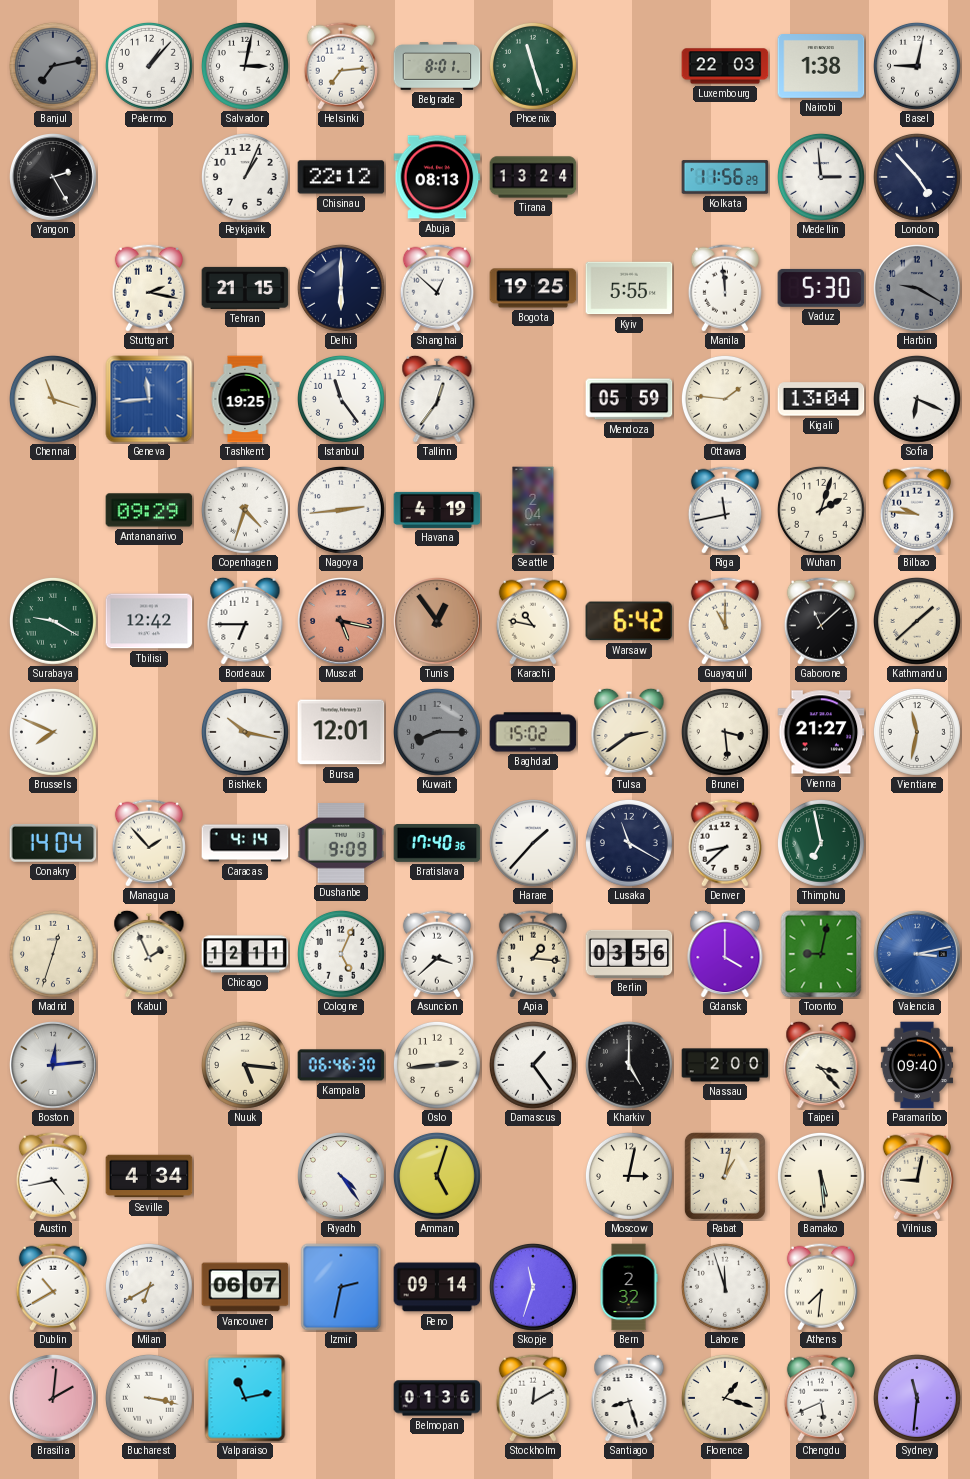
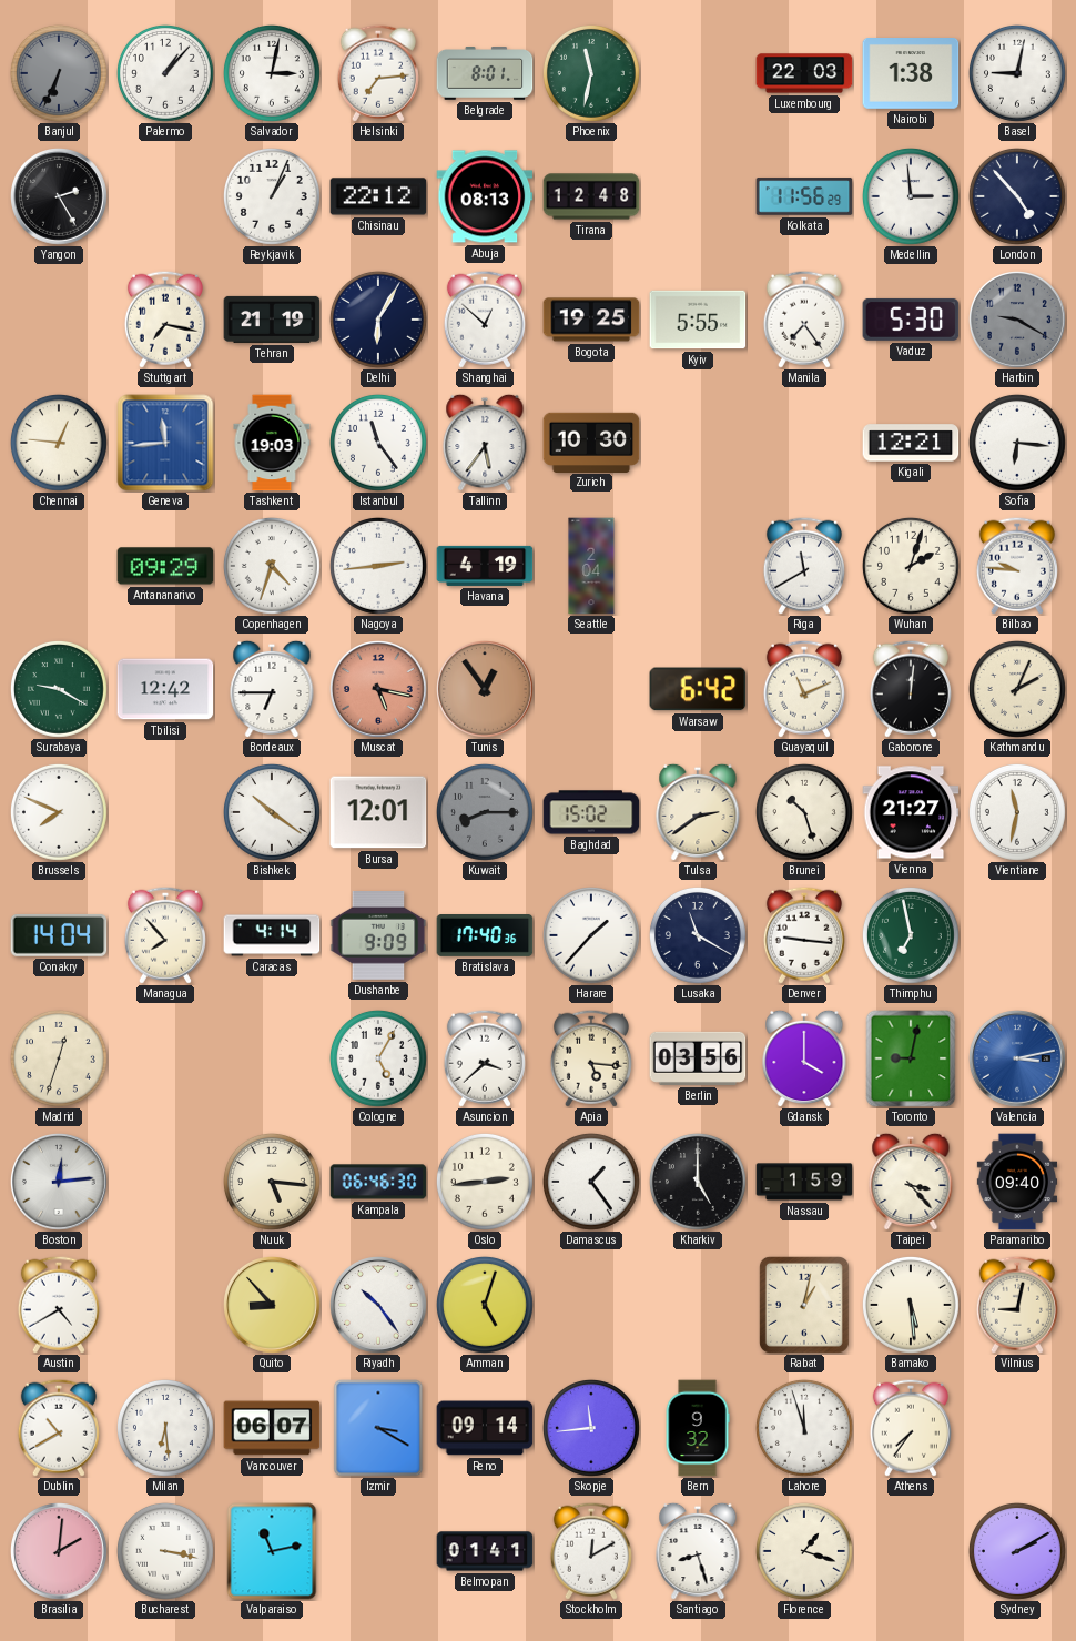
Banjul: 7:13 -> 6:34 (59, 73)
Phoenix: 11:27 -> 11:32 (591, 73)
Tirana: 13:24 -> 12:48 (591, 196)
Stuttgart: 2:17 -> 7:17 (165, 320)
Tehran: 21:15 -> 21:19 (272, 320)
Delhi: 6:00 -> 6:05 (378, 320)
Manila: 11:59 -> 7:24 (804, 320)
Chennai: 11:18 -> 12:46 (59, 443)
Tashkent: 19:25 -> 19:03 (272, 443)
Tallinn: 12:36 -> 5:36 (485, 443)
Zurich: none -> 10:30 (591, 442)
Mendoza: 05:59 -> none (629, 399)
Ottawa: 1:46 -> none (725, 399)
Kigali: 13:04 -> 12:21 (911, 443)
Sofia: 6:19 -> 6:16 (1017, 443)
Riga: 11:43 -> 11:40 (804, 566)
Karachi: 10:47 -> none (533, 621)
Guayaquil: 11:00 -> 11:11 (804, 689)
Gaborone: 11:08 -> 12:01 (911, 689)
Kathmandu: 1:38 -> 2:04 (1017, 689)
Bishkek: 10:17 -> 10:21 (272, 812)
Brunei: 3:29 -> 10:27 (804, 812)
Managua: 1:53 -> 7:53 (165, 935)
Denver: 8:38 -> 9:16 (804, 935)
Kabul: 1:56 -> none (149, 954)
Chicago: 12:11 -> none (245, 954)
Cologne: 5:04 -> 5:05 (378, 1058)
Apia: 1:16 -> 5:16 (591, 1058)
Nassau: 2:00 -> 1:59 (804, 1182)
Austin: 4:43 -> 4:40 (59, 1305)
Seville: 4:34 -> none (149, 1176)
Quito: none -> 8:53 (273, 1306)
Riyadh: 4:24 -> 10:24 (379, 1306)
Moscow: 3:02 -> none (629, 1176)
Milan: 6:40 -> 6:29 (165, 1428)
Izmir: 2:32 -> 3:20 (378, 1428)
Skopje: 11:33 -> 11:44 (591, 1428)
Bern: 2:32 -> 9:32 (698, 1428)
Athens: 7:31 -> 7:36 (911, 1428)
Belmopan: 01:36 -> 01:41 (485, 1551)
Chengdu: 5:41 -> none (821, 1398)
Sydney: 11:31 -> 2:10 (1017, 1551)
